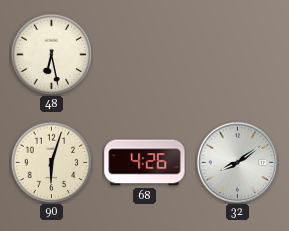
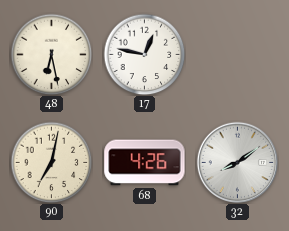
17: none -> 12:47 (144, 54)
90: 6:03 -> 7:02 (51, 162)
